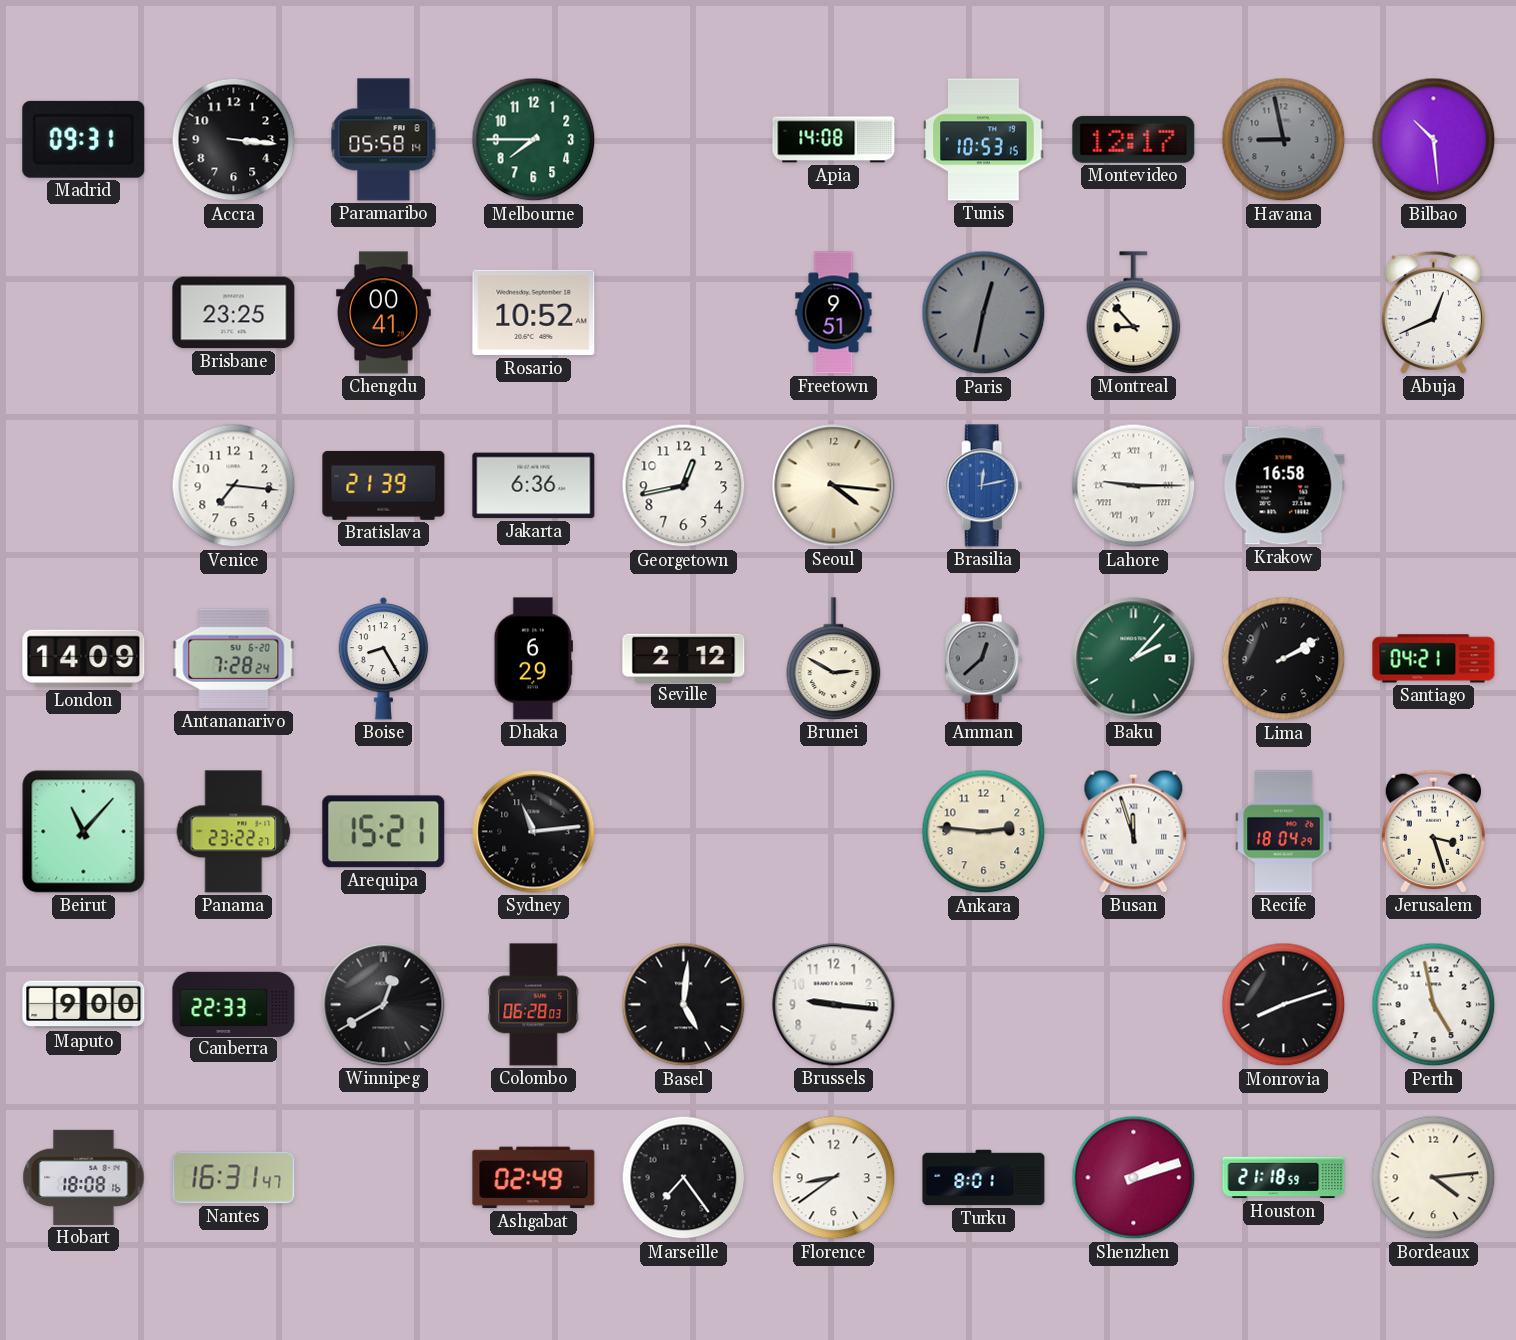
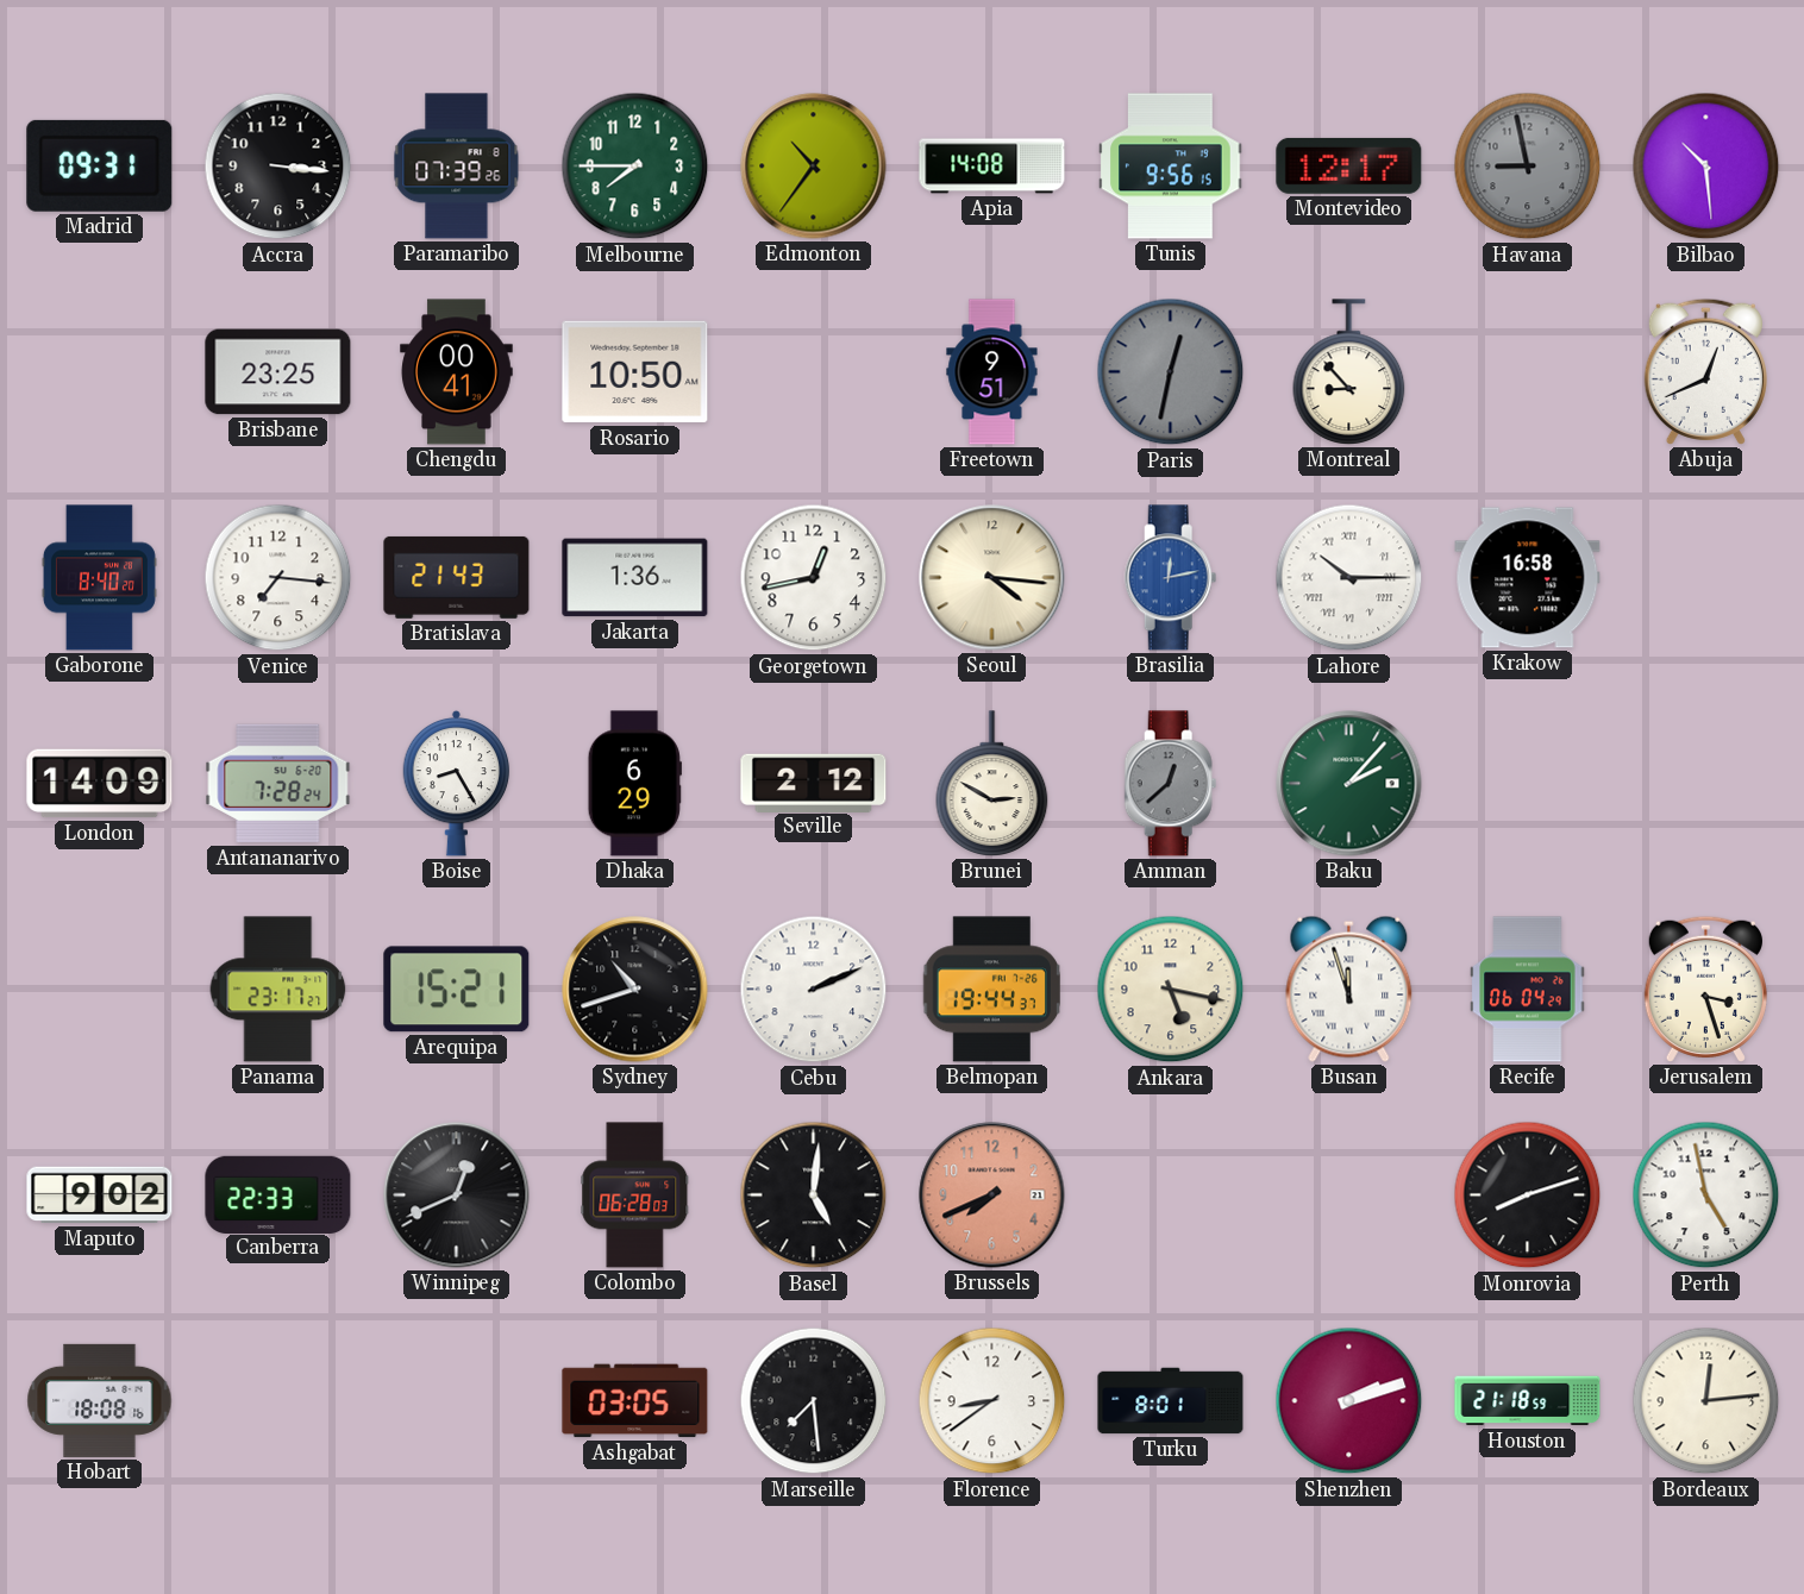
Paramaribo: 05:58 -> 07:39 (457, 167)
Edmonton: none -> 10:36 (814, 167)
Tunis: 10:53 -> 9:56 (1171, 167)
Rosario: 10:52 -> 10:50 (635, 372)
Gaborone: none -> 8:40 (99, 578)
Bratislava: 21:39 -> 21:43 (457, 577)
Jakarta: 6:36 -> 1:36 (635, 578)
Lahore: 9:15 -> 10:15 (1349, 578)
Lima: 2:10 -> none (1284, 659)
Santiago: 04:21 -> none (1434, 659)
Beirut: 11:07 -> none (84, 832)
Panama: 23:22 -> 23:17 (278, 990)
Sydney: 11:14 -> 10:42 (635, 990)
Cebu: none -> 2:11 (814, 990)
Belmopan: none -> 19:44 (991, 990)
Ankara: 2:46 -> 5:17 (1171, 990)
Recife: 18:04 -> 06:04 (1528, 990)
Maputo: 9:00 -> 9:02 (100, 1195)
Winnipeg: 12:40 -> 12:41 (457, 1195)
Brussels: 9:16 -> 7:41 (992, 1195)
Brussels dial: white -> salmon (992, 1195)
Nantes: 16:31 -> none (234, 1178)
Ashgabat: 02:49 -> 03:05 (635, 1401)
Marseille: 7:24 -> 7:29 (814, 1401)
Bordeaux: 4:14 -> 12:14 (1706, 1401)
